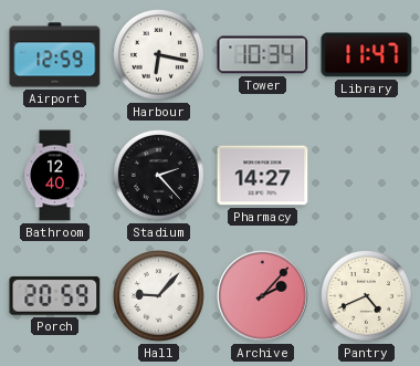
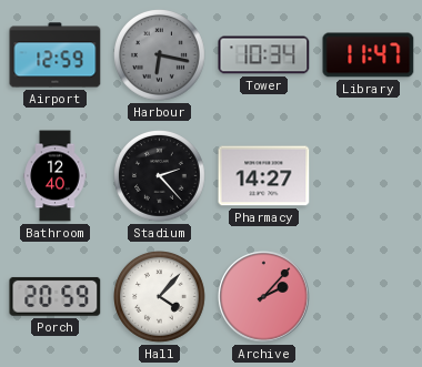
Harbour dial: white -> grey (160, 55)
Hall: 9:07 -> 4:07 (160, 297)
Pantry: 4:41 -> none (367, 296)
